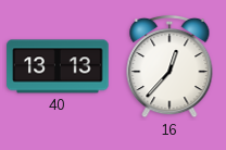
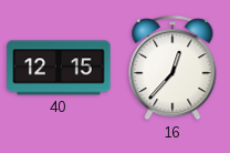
40: 13:13 -> 12:15 (59, 68)
